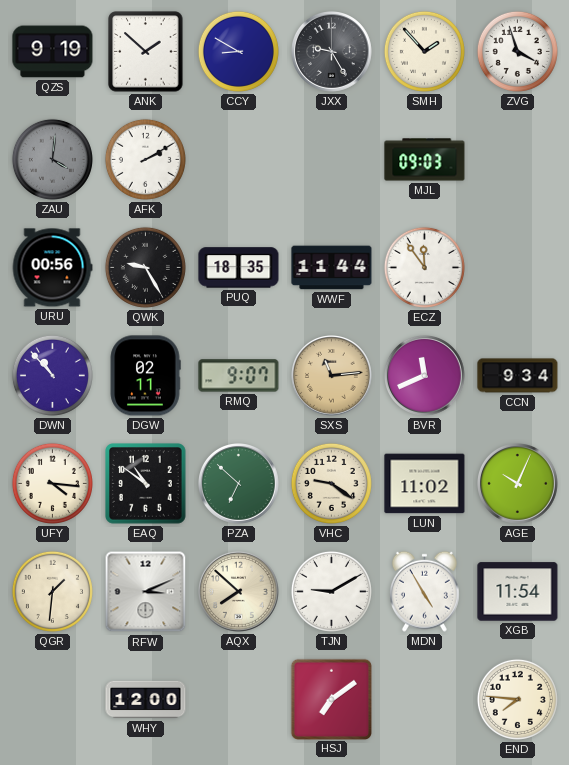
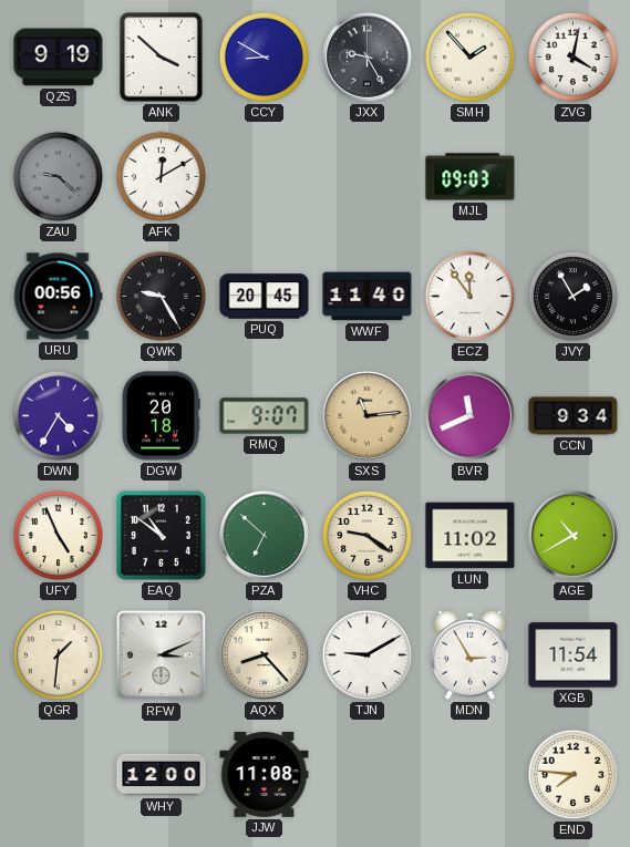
ANK: 1:52 -> 3:52 (162, 58)
ZVG: 3:57 -> 4:02 (572, 56)
ZAU: 4:01 -> 9:22 (58, 176)
AFK: 2:10 -> 12:10 (161, 176)
PUQ: 18:35 -> 20:45 (265, 297)
WWF: 11:44 -> 11:40 (368, 297)
JVY: none -> 1:55 (572, 296)
DWN: 10:53 -> 4:35 (58, 415)
DGW: 02:11 -> 20:18 (161, 416)
UFY: 4:16 -> 4:56 (58, 535)
AGE: 10:04 -> 10:40 (574, 536)
AQX: 7:52 -> 8:23 (265, 655)
MDN: 4:55 -> 2:55 (469, 654)
JJW: none -> 11:08 (265, 775)
HSJ: 7:09 -> none (331, 699)
